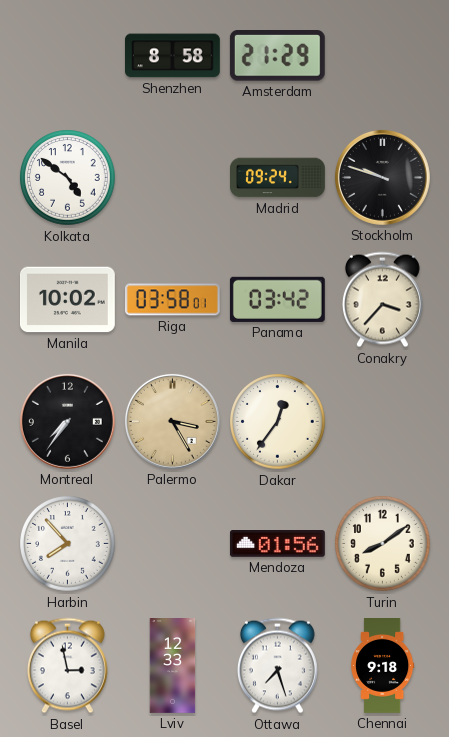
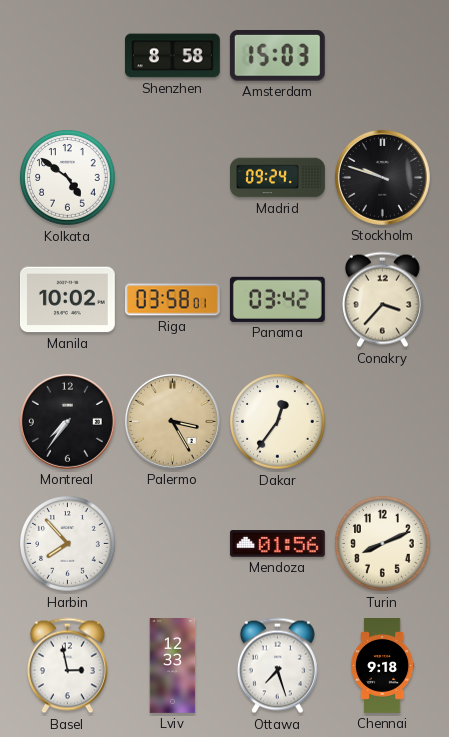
Amsterdam: 21:29 -> 15:03 (277, 56)
Turin: 8:09 -> 8:11 (383, 544)
